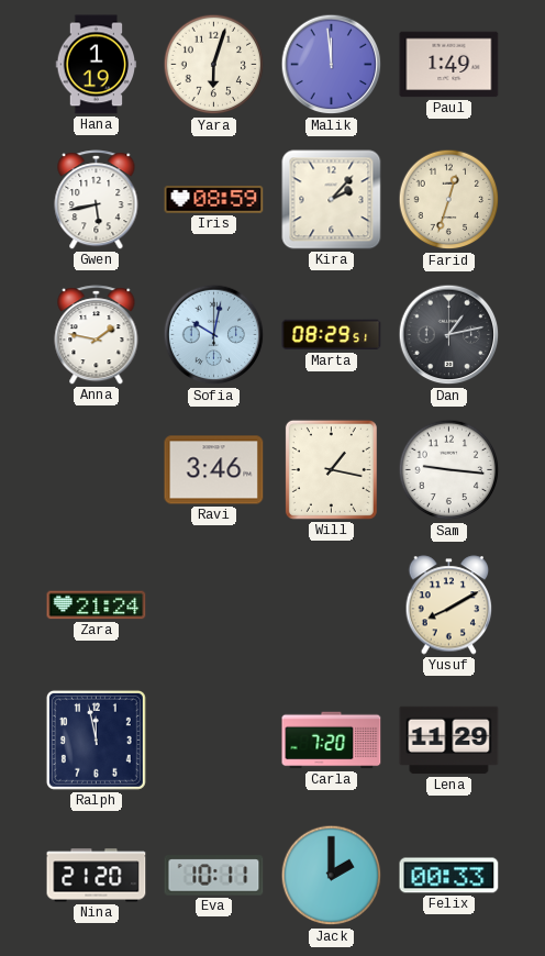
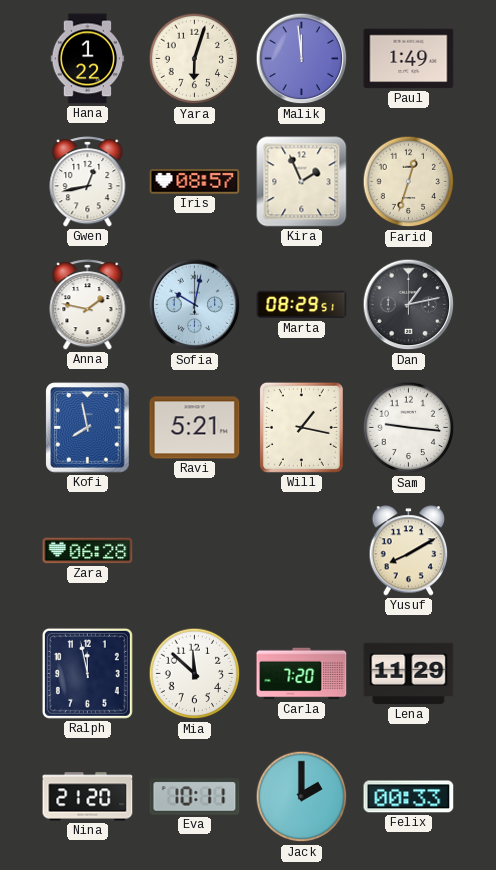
Hana: 1:19 -> 1:22 (88, 59)
Gwen: 5:43 -> 12:43 (88, 182)
Iris: 08:59 -> 08:57 (195, 182)
Kira: 2:07 -> 1:56 (302, 182)
Kofi: none -> 7:58 (88, 428)
Ravi: 3:46 -> 5:21 (195, 428)
Zara: 21:24 -> 06:28 (88, 551)
Mia: none -> 11:52 (195, 674)
